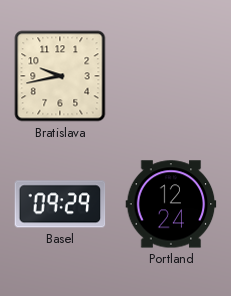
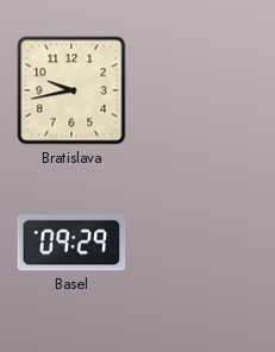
Portland: 12:24 -> none (171, 204)
